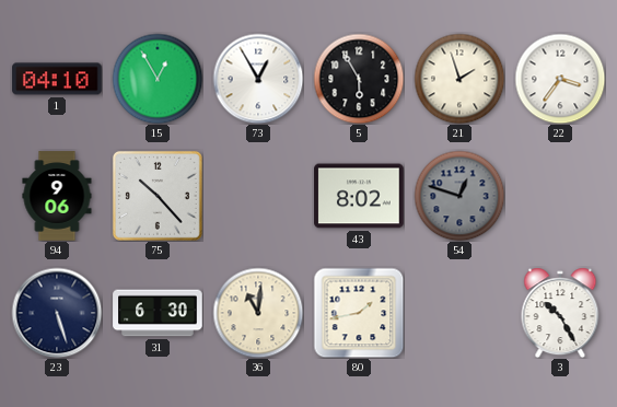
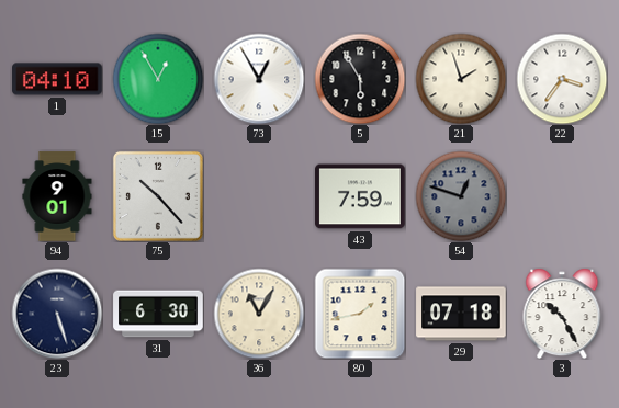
94: 9:06 -> 9:01 (57, 196)
43: 8:02 -> 7:59 (360, 196)
36: 11:01 -> 11:05 (259, 314)
29: none -> 07:18 (461, 314)
